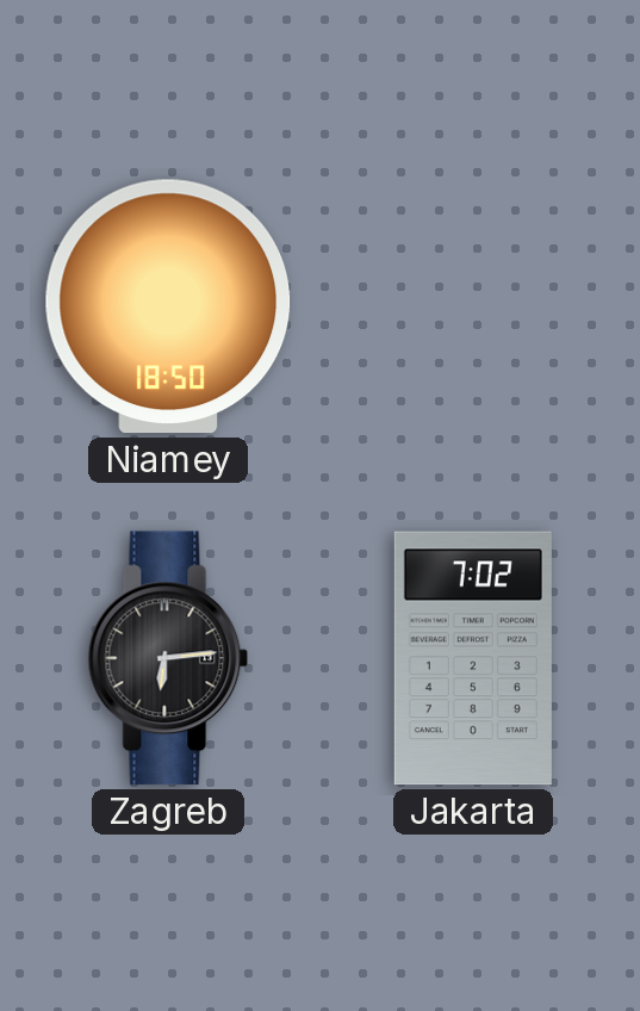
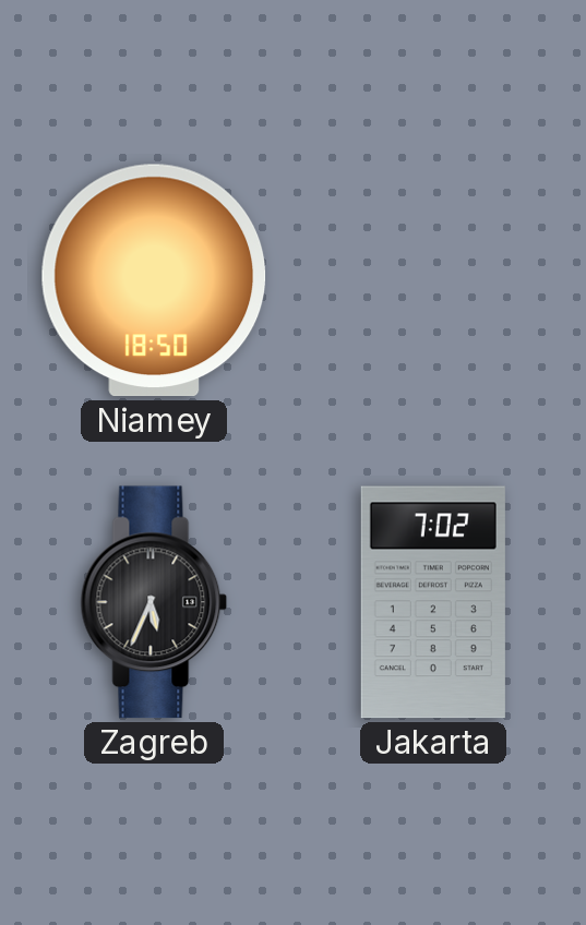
Zagreb: 6:14 -> 5:34 (154, 602)
